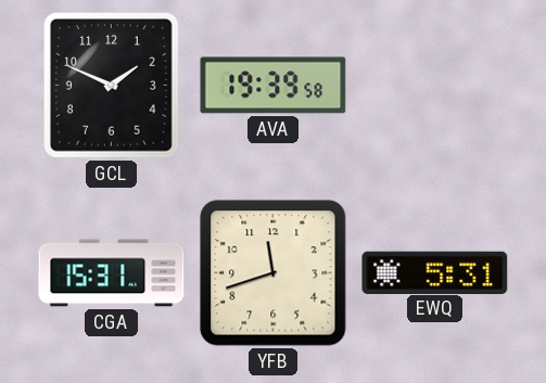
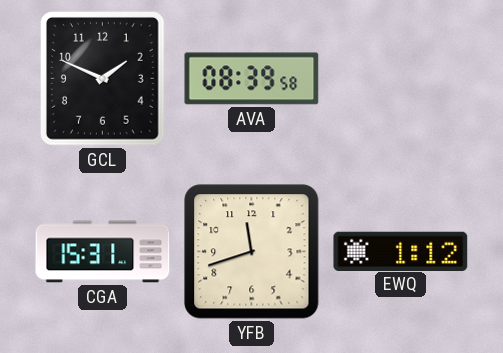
AVA: 19:39 -> 08:39 (252, 79)
EWQ: 5:31 -> 1:12 (401, 251)
